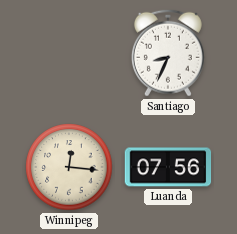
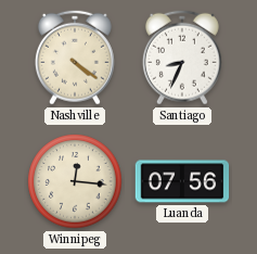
Nashville: none -> 4:21 (75, 58)
